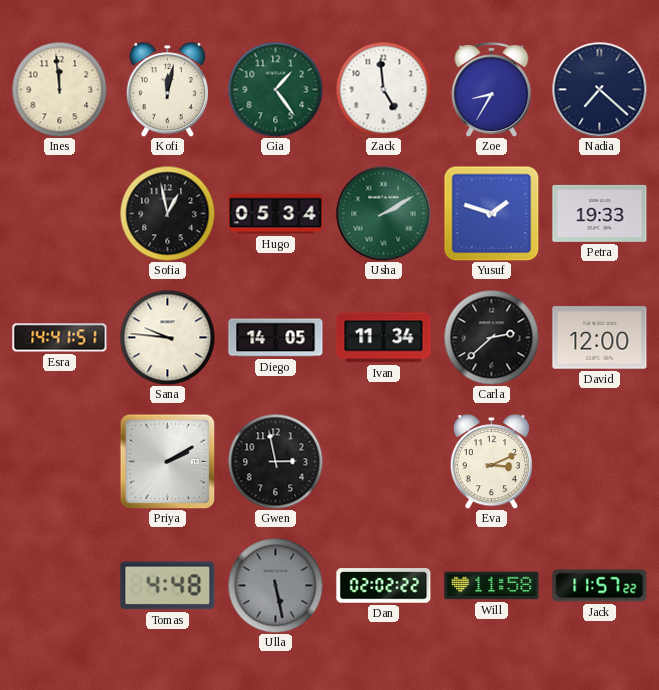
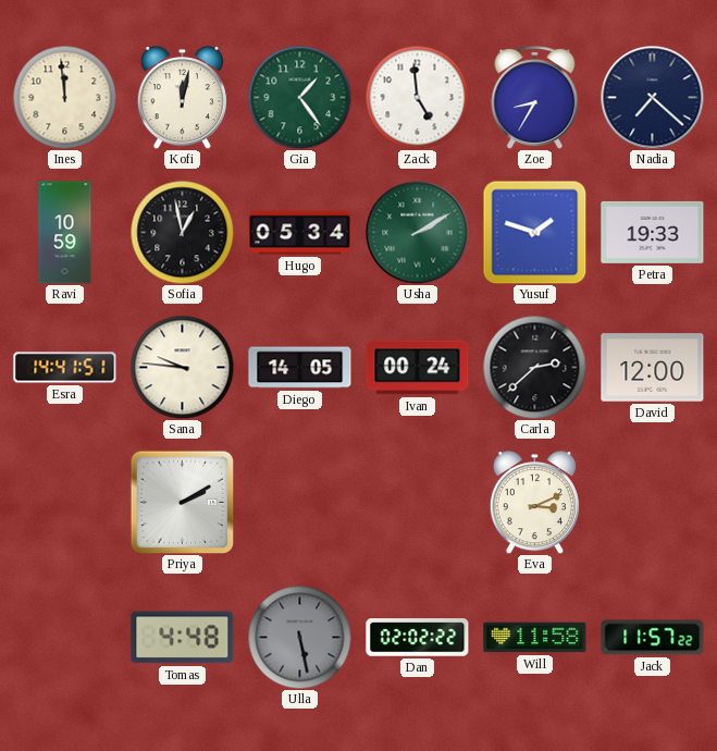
Ravi: none -> 10:59 (65, 233)
Ivan: 11:34 -> 00:24 (418, 368)
Gwen: 2:58 -> none (275, 461)
